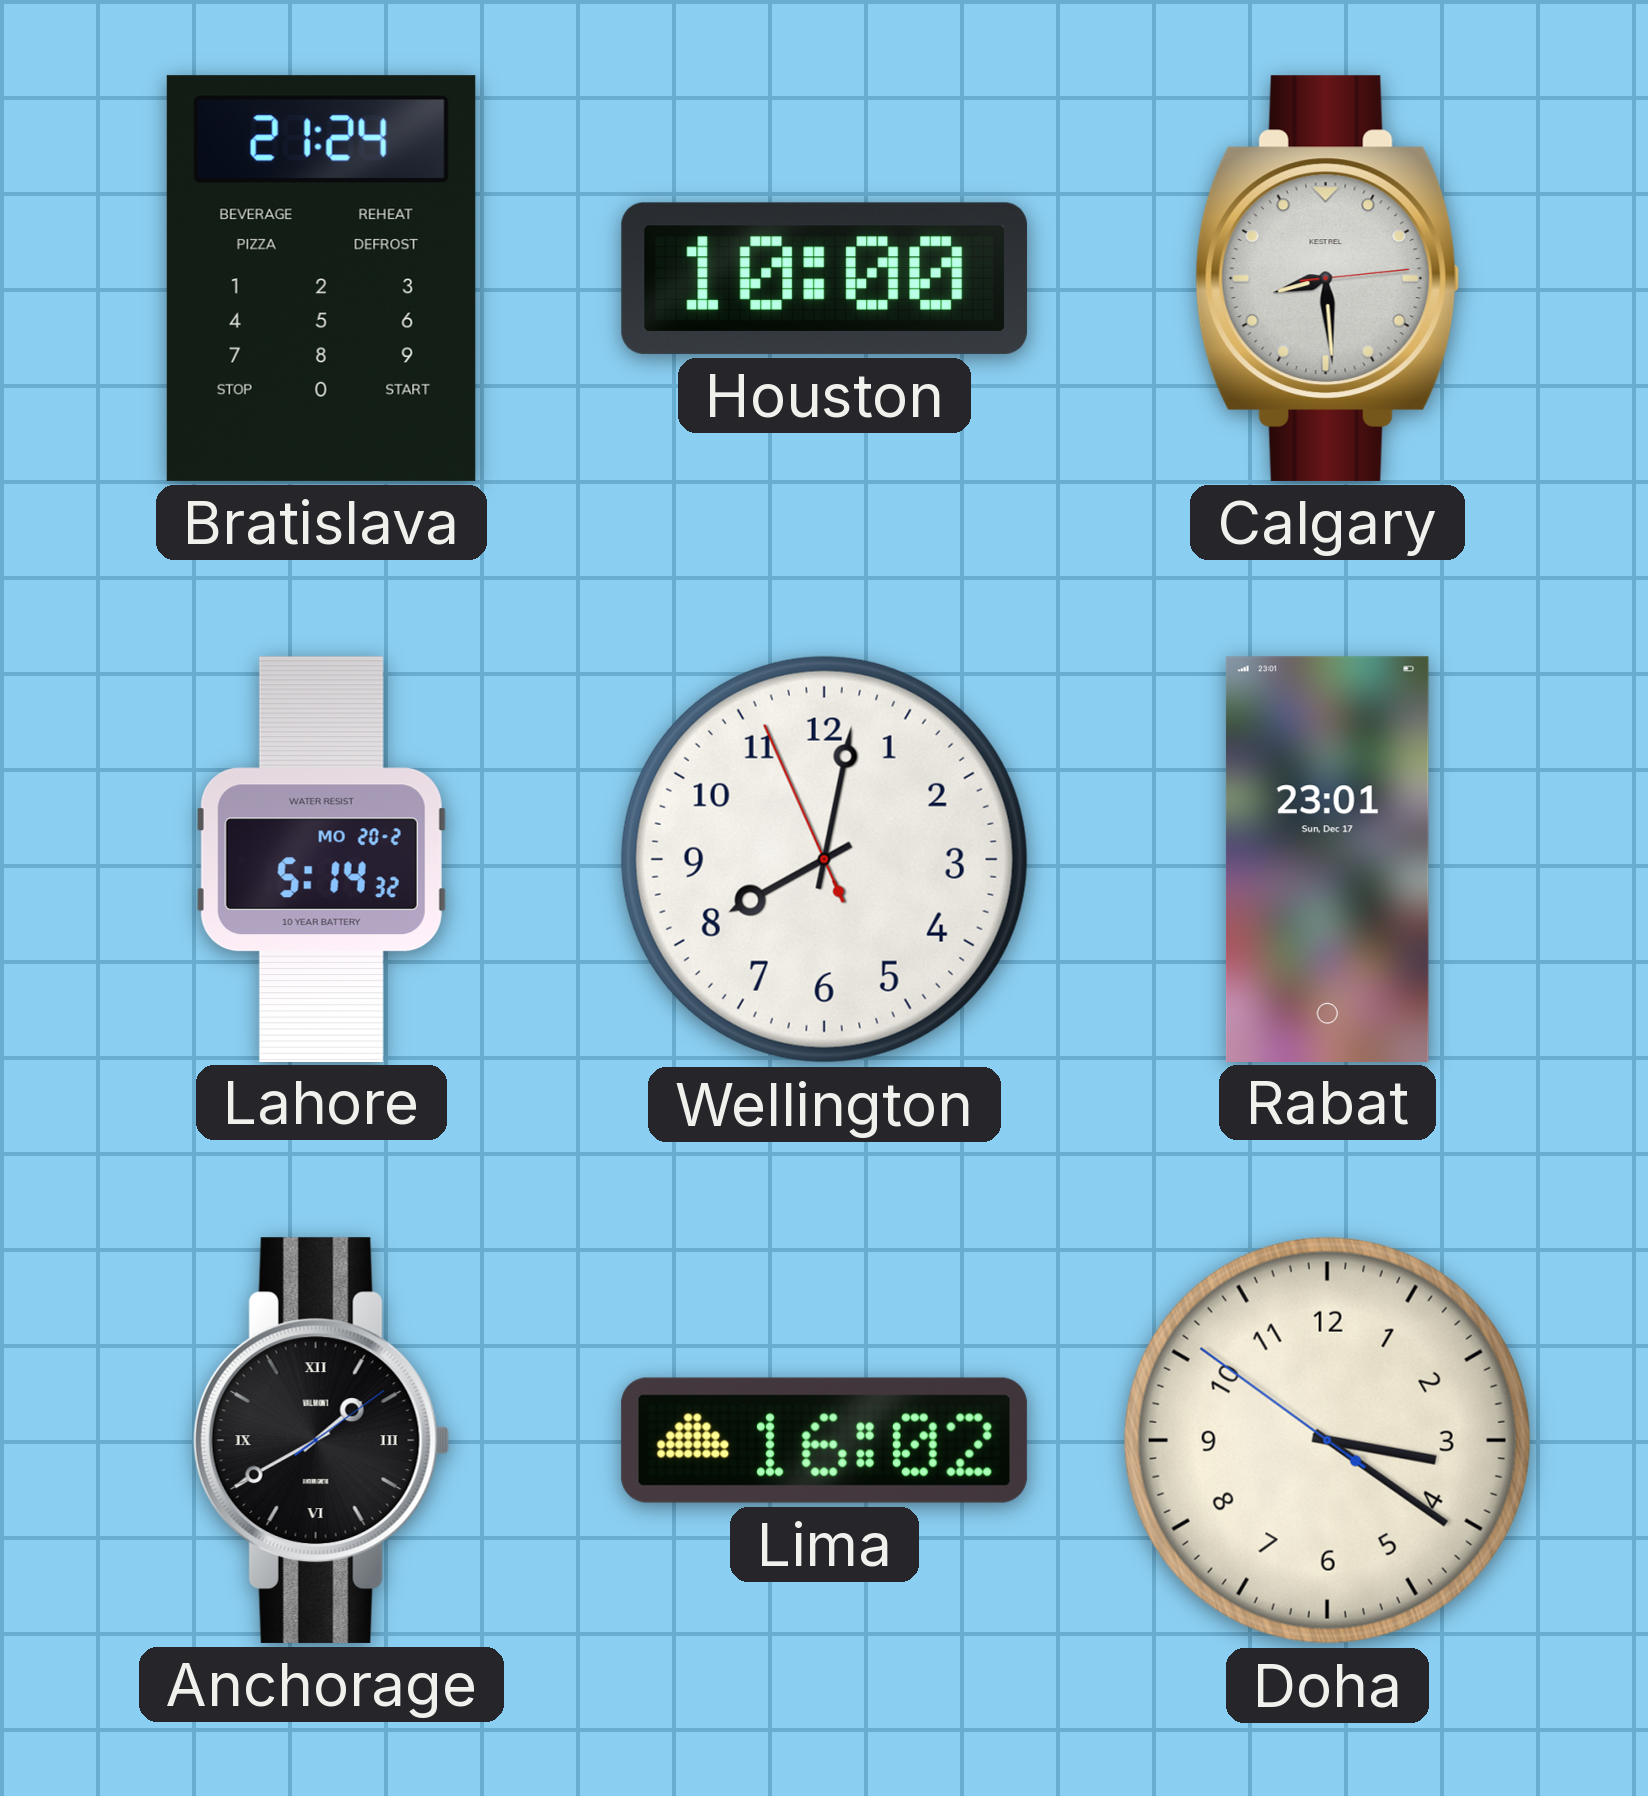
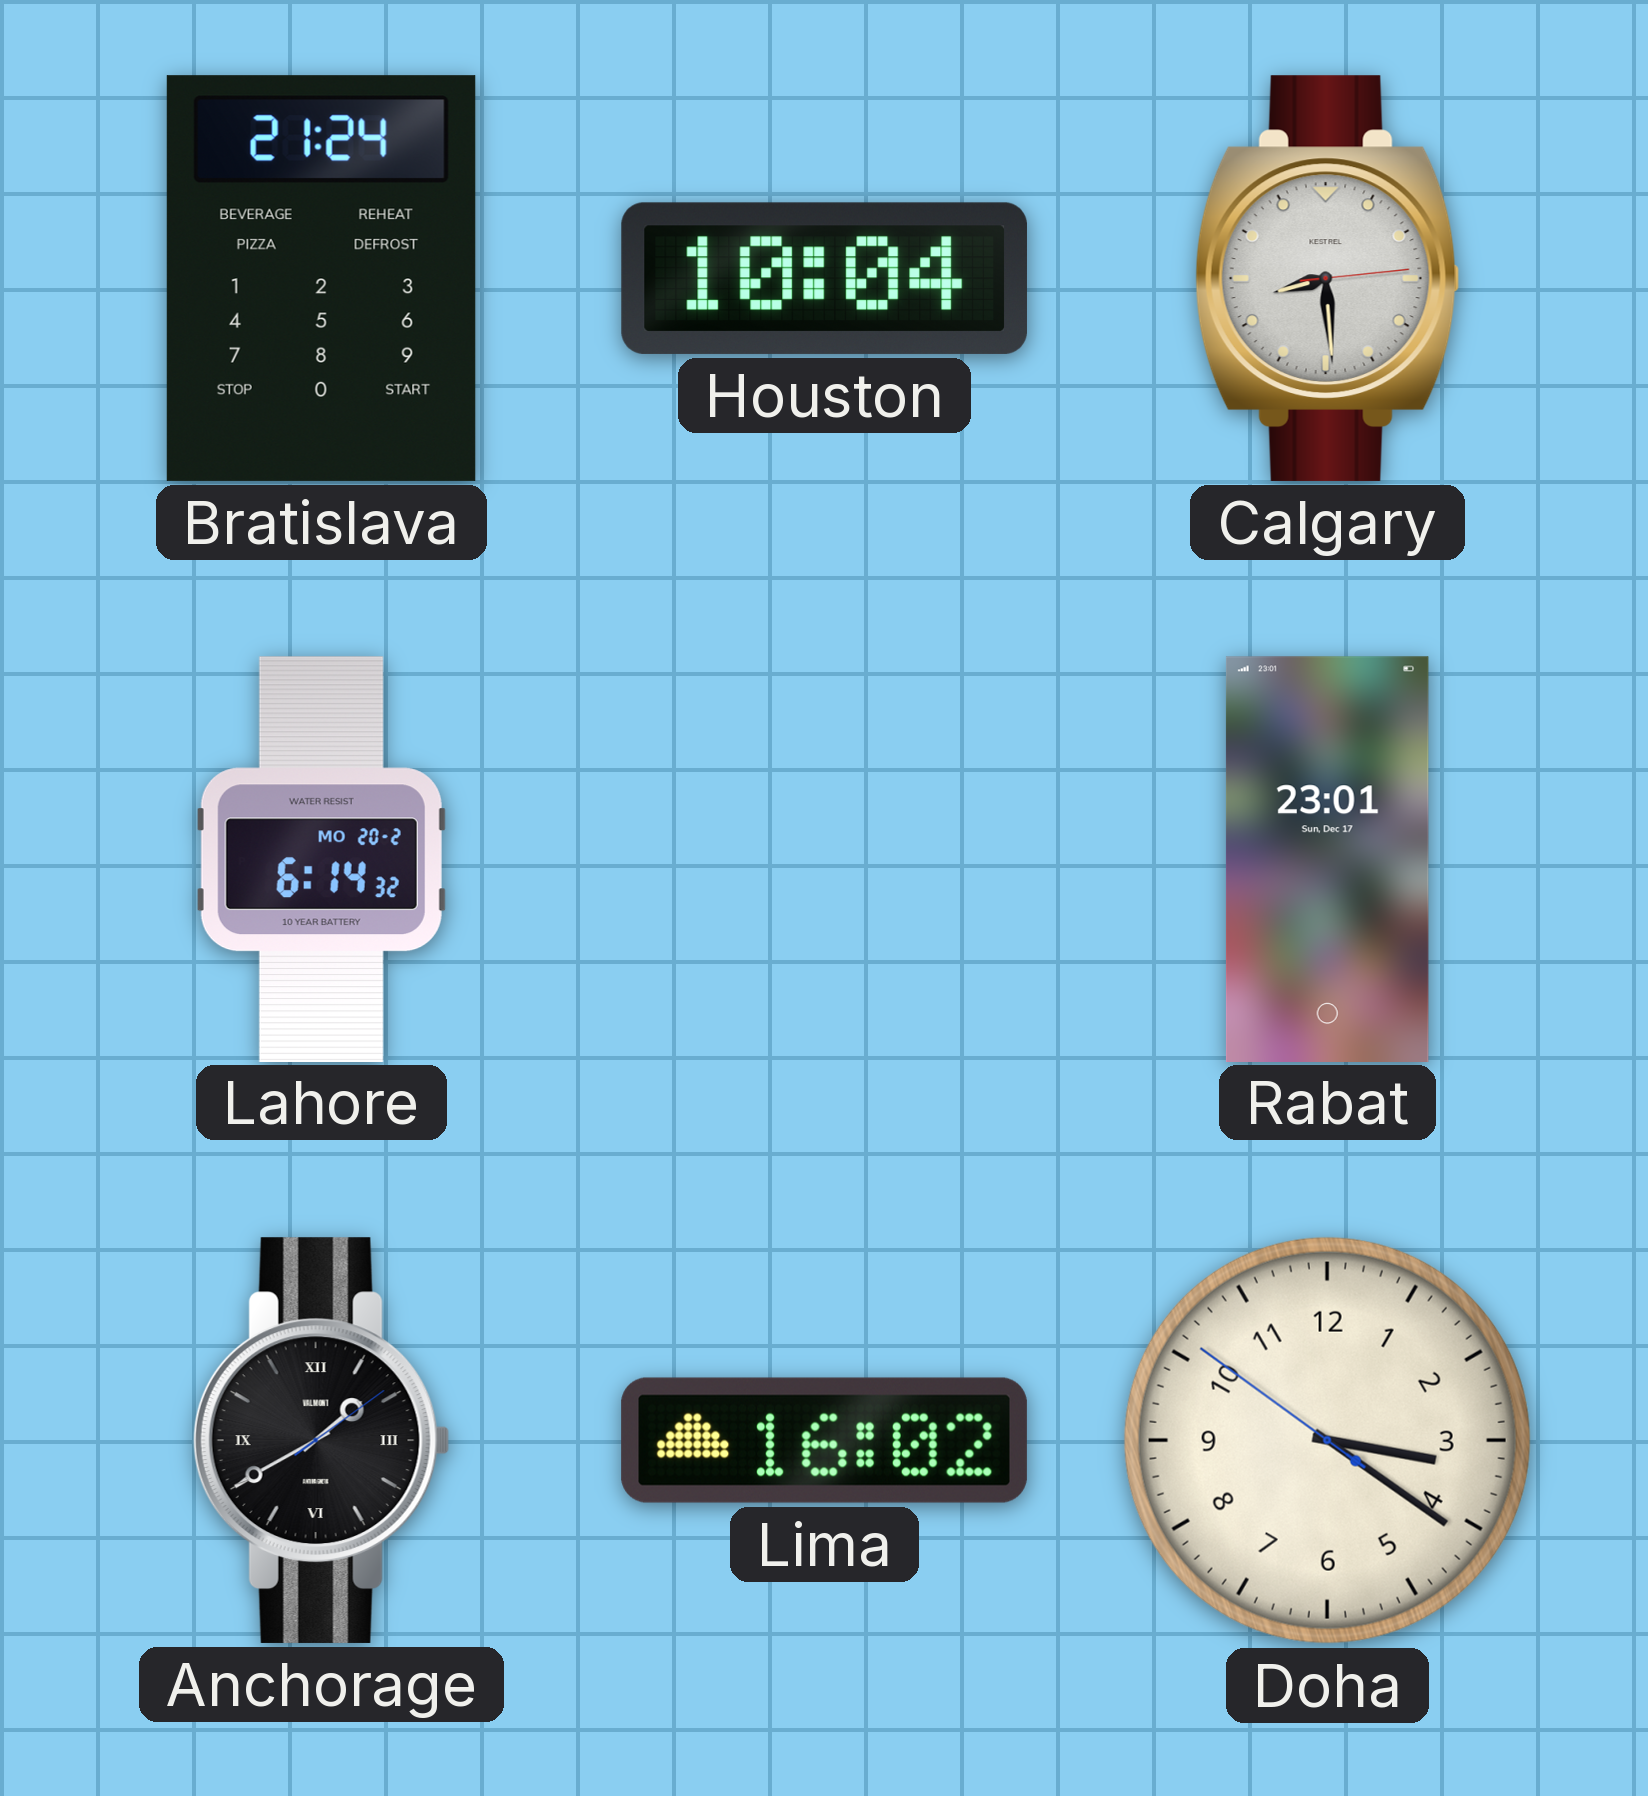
Houston: 10:00 -> 10:04 (824, 278)
Lahore: 5:14 -> 6:14 (321, 859)
Wellington: 8:01 -> none (824, 859)
